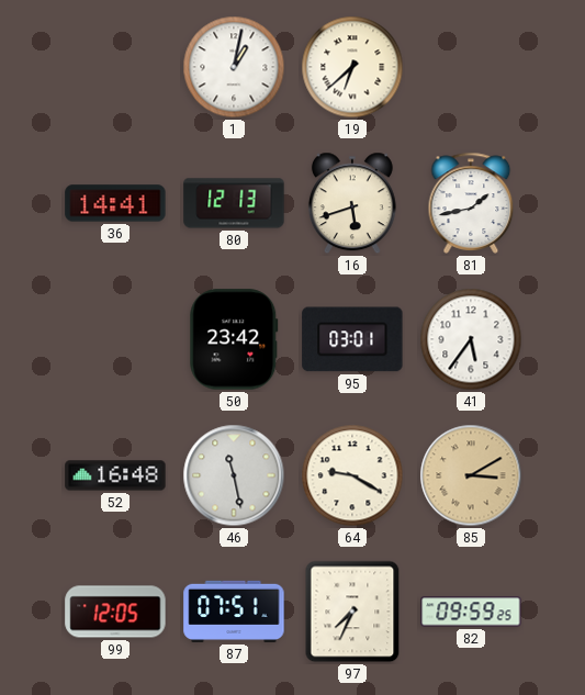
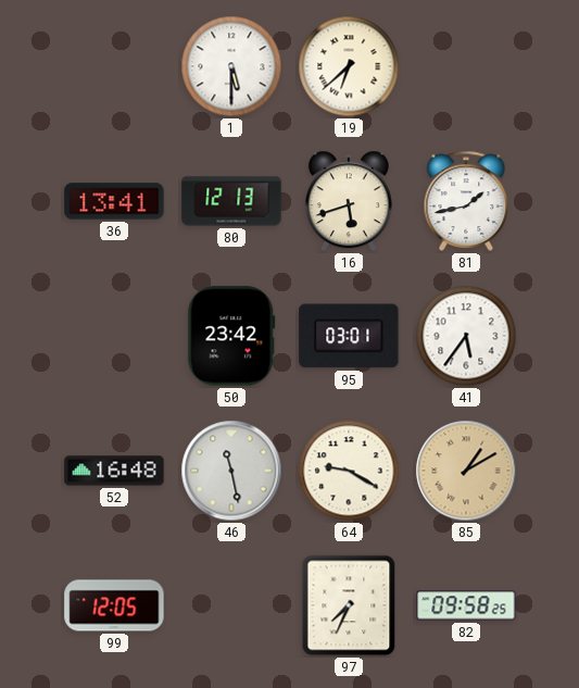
1: 1:02 -> 5:30 (231, 66)
36: 14:41 -> 13:41 (114, 201)
85: 3:10 -> 1:10 (466, 471)
87: 07:51 -> none (234, 612)
82: 09:59 -> 09:58 (466, 605)
